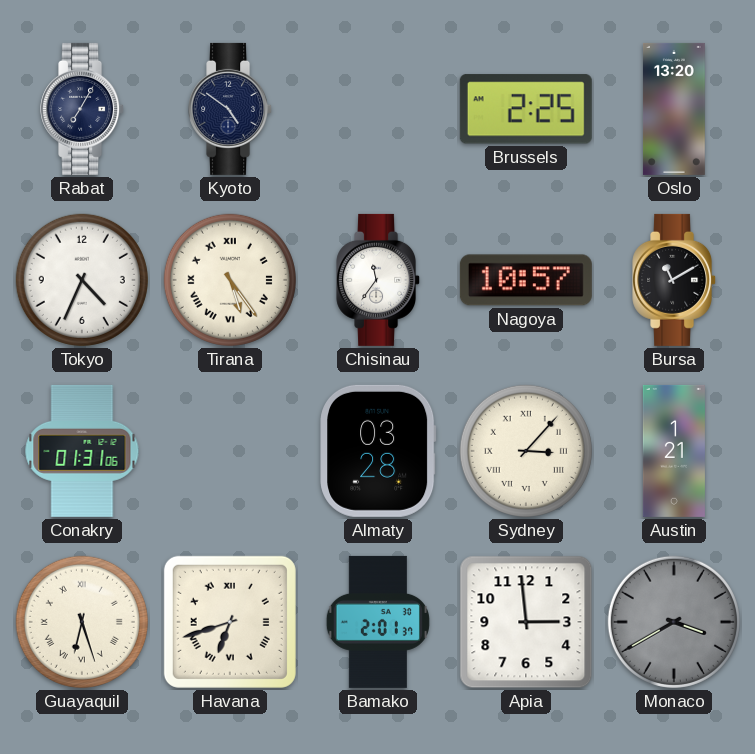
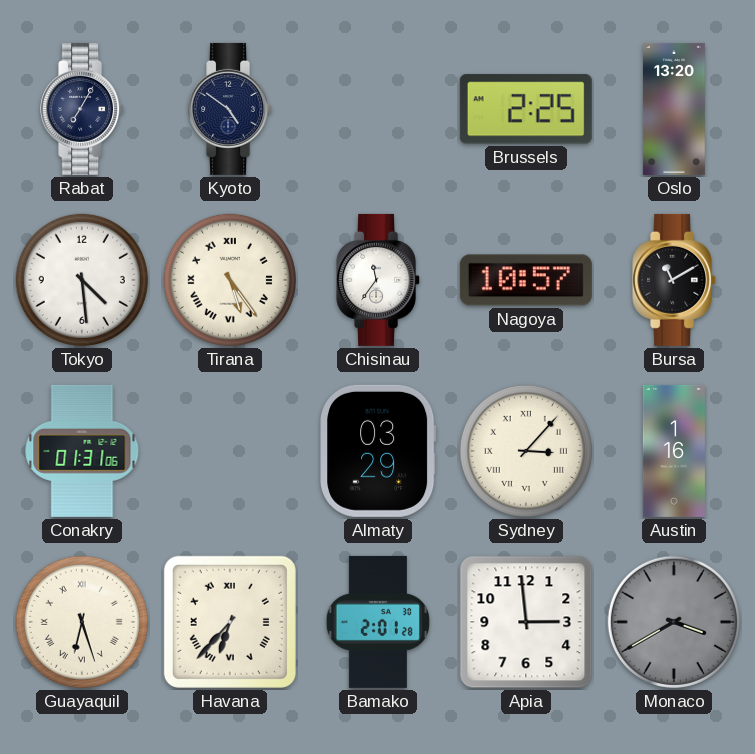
Tokyo: 4:34 -> 4:29 (82, 280)
Almaty: 03:28 -> 03:29 (378, 451)
Austin: 1:21 -> 1:16 (674, 451)
Havana: 6:42 -> 6:37 (230, 622)
Bamako: 2:01:37 -> 2:01:28 (378, 622)
